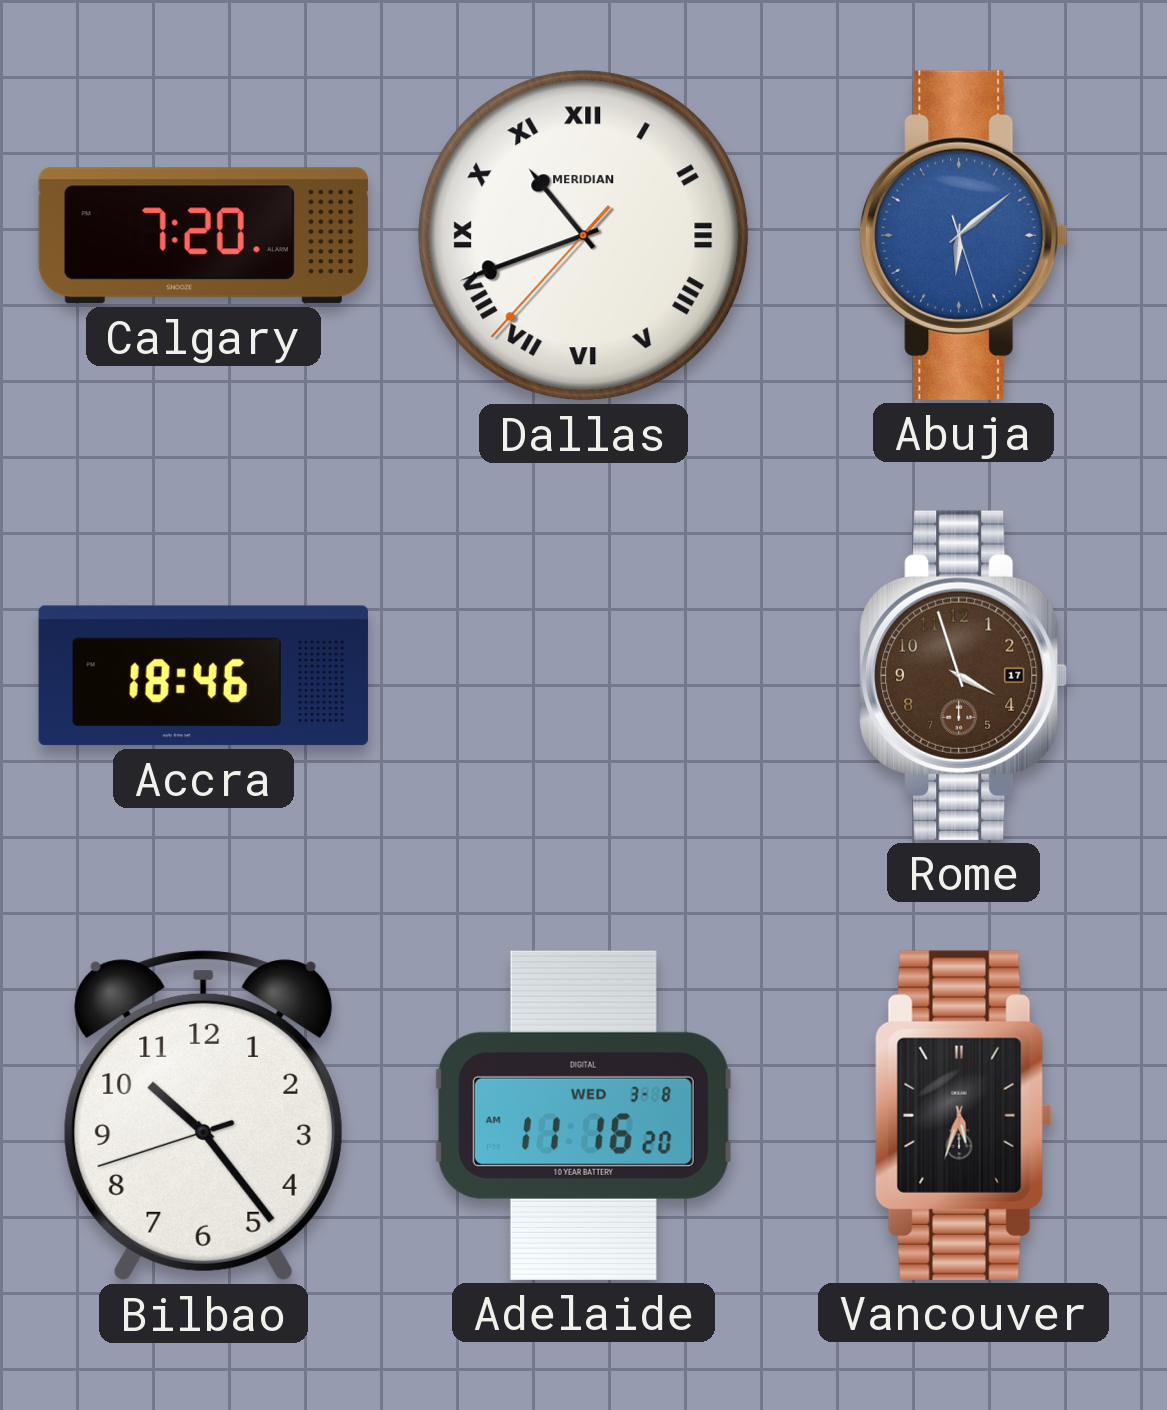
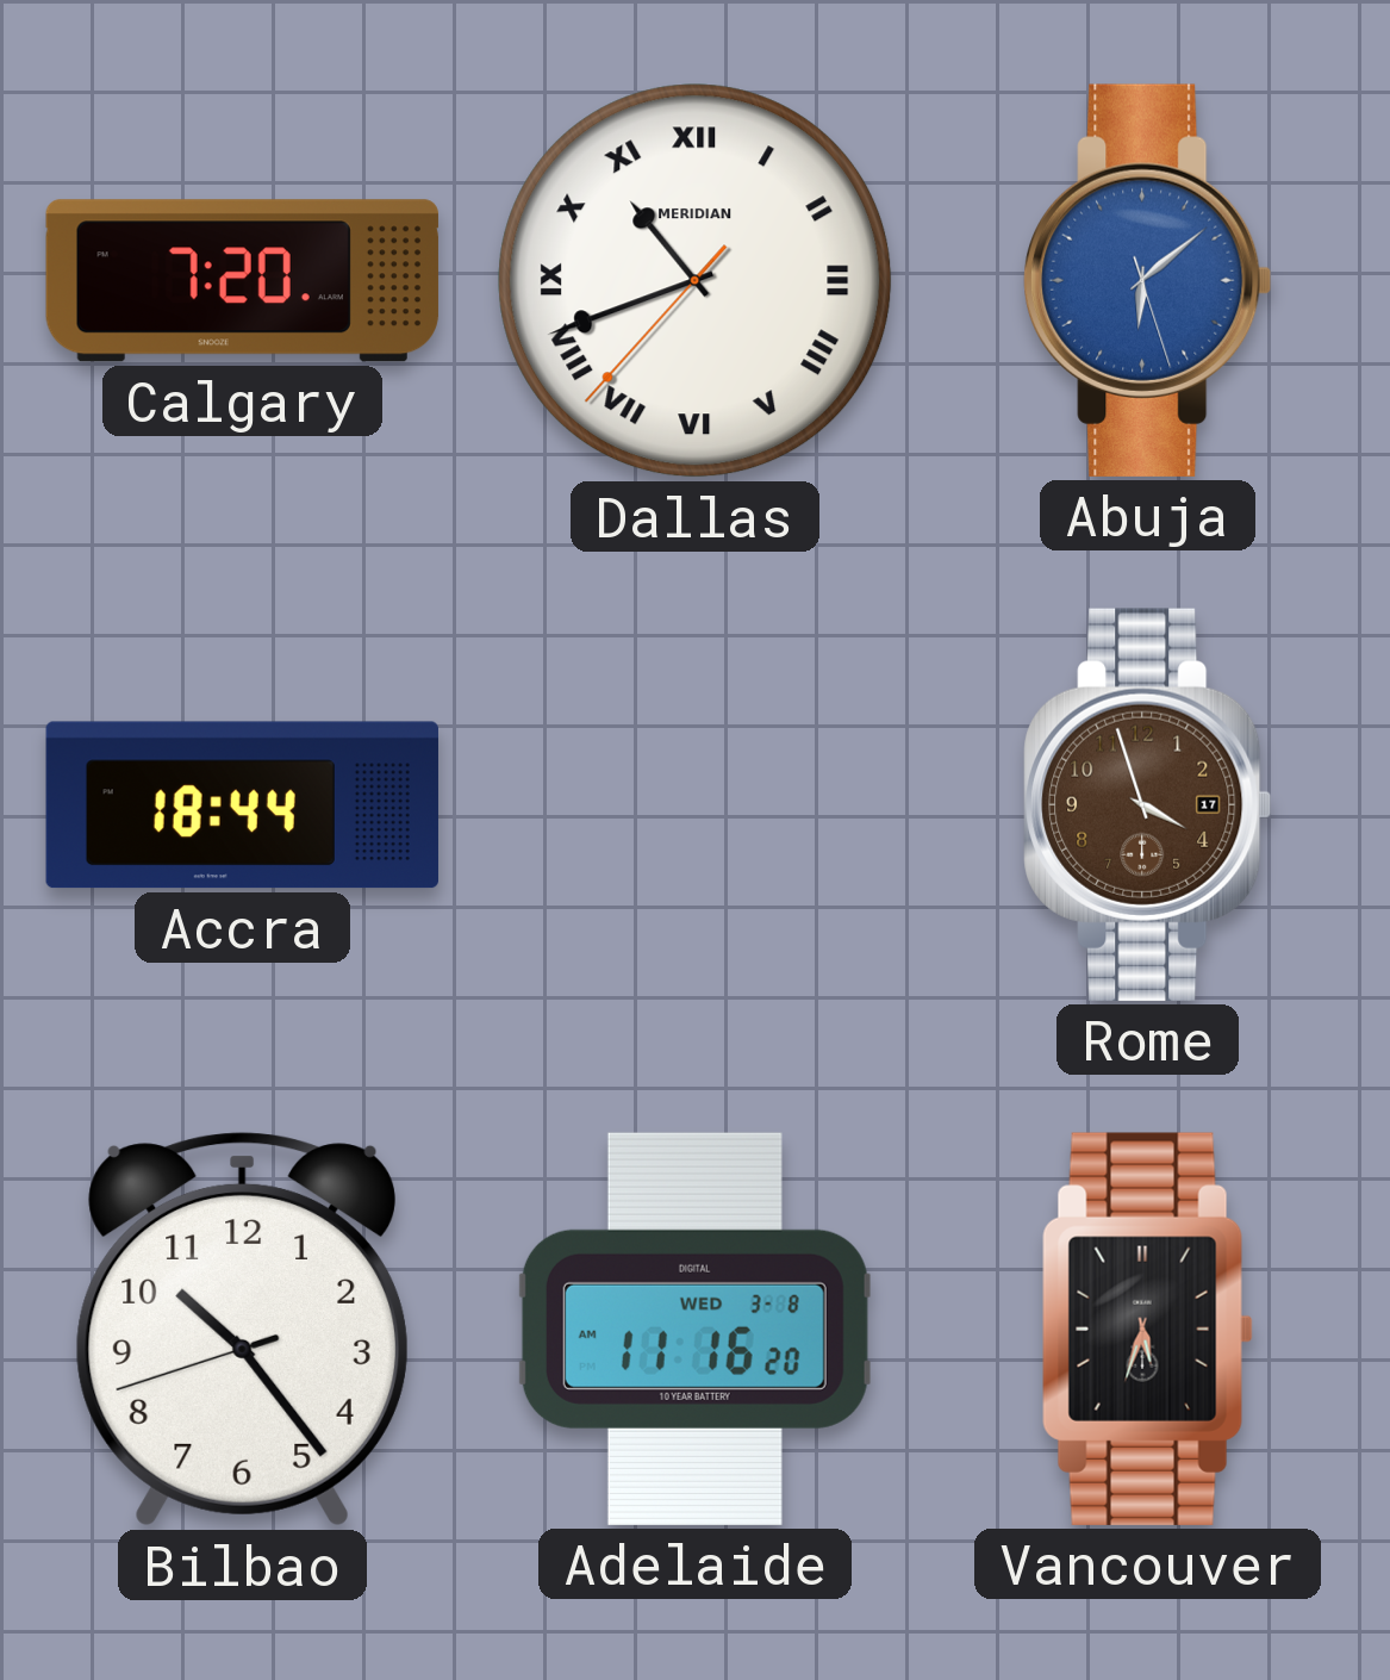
Accra: 18:46 -> 18:44 (242, 805)
